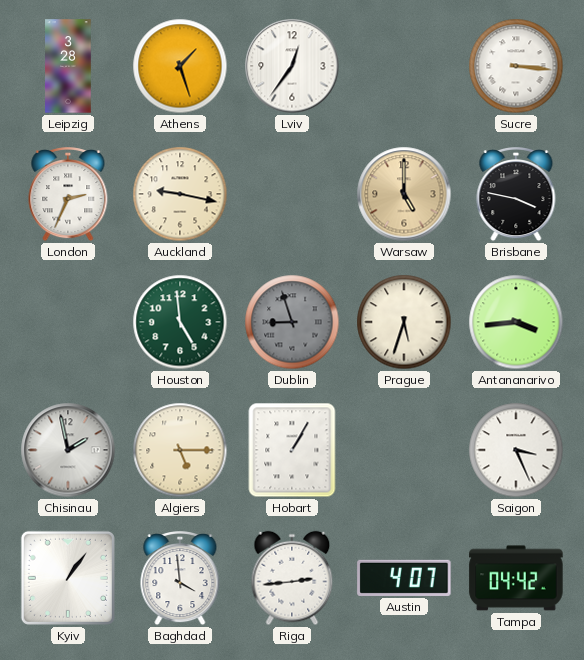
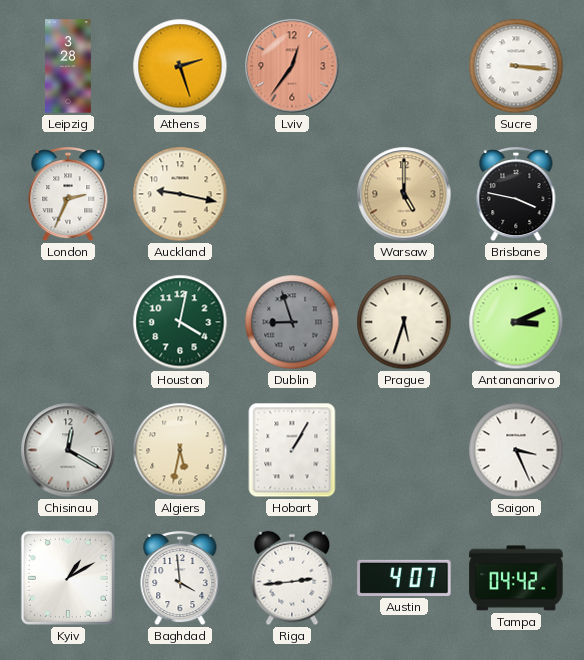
Athens: 1:27 -> 2:27 (180, 66)
Lviv dial: white -> salmon (292, 66)
Houston: 4:59 -> 4:02 (180, 322)
Antananarivo: 3:44 -> 3:11 (516, 322)
Chisinau: 1:58 -> 12:20 (68, 450)
Algiers: 5:15 -> 5:32 (180, 450)
Kyiv: 1:06 -> 1:10 (68, 578)
